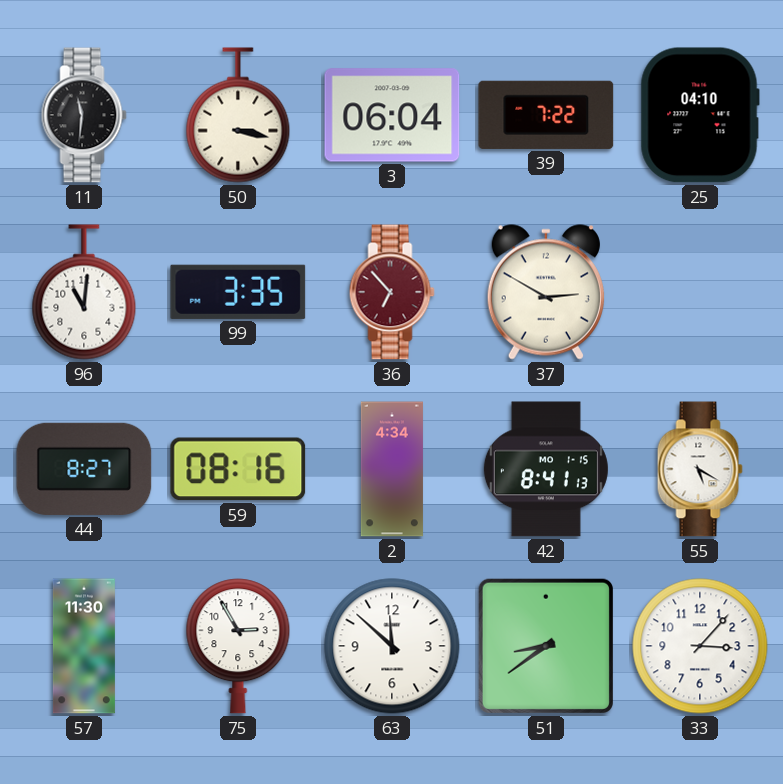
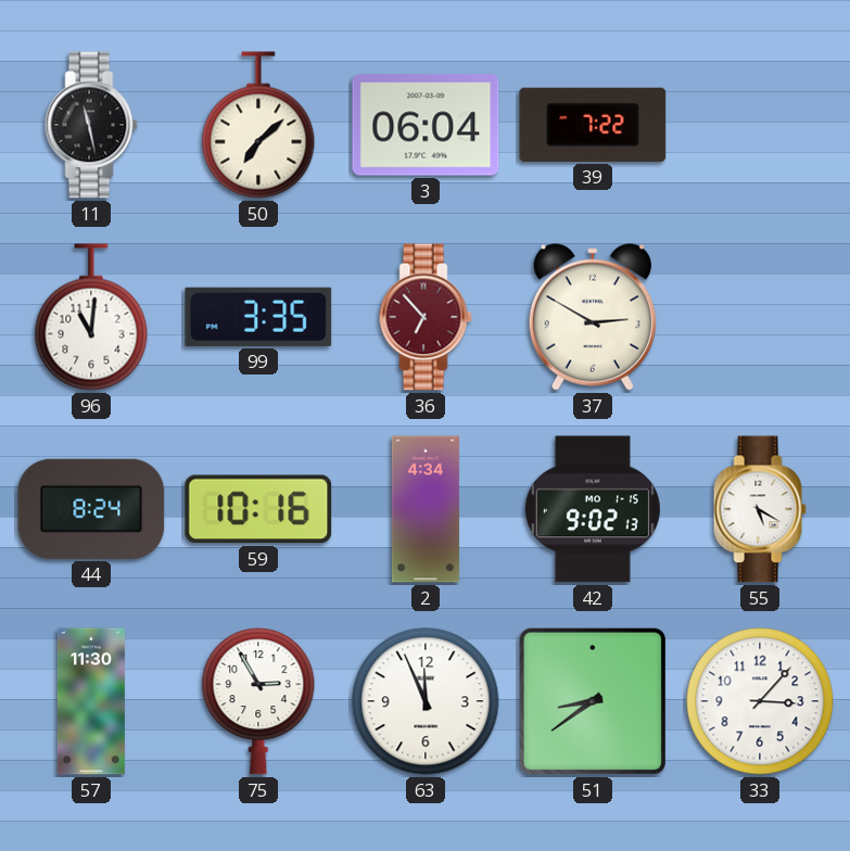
11: 11:31 -> 11:28 (91, 125)
50: 3:17 -> 7:08 (258, 125)
25: 04:10 -> none (700, 115)
44: 8:27 -> 8:24 (91, 509)
59: 08:16 -> 10:16 (258, 509)
42: 8:41 -> 9:02 (593, 509)
63: 11:52 -> 11:56 (426, 701)
